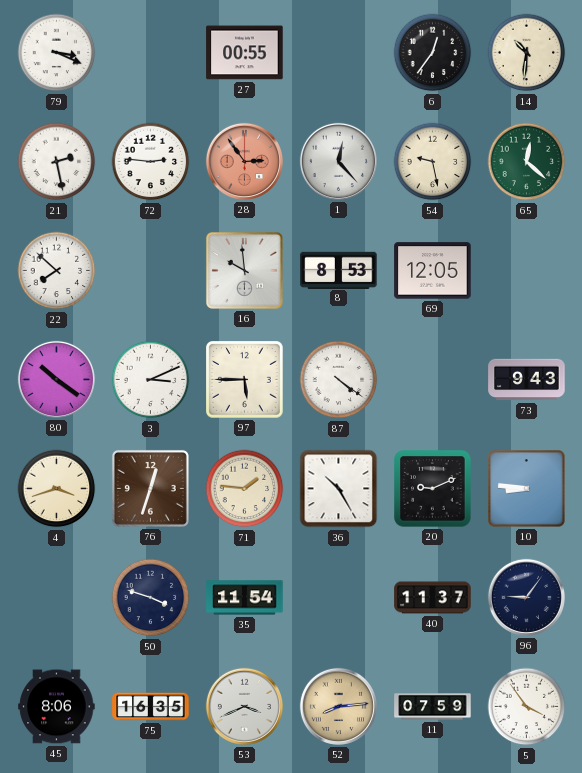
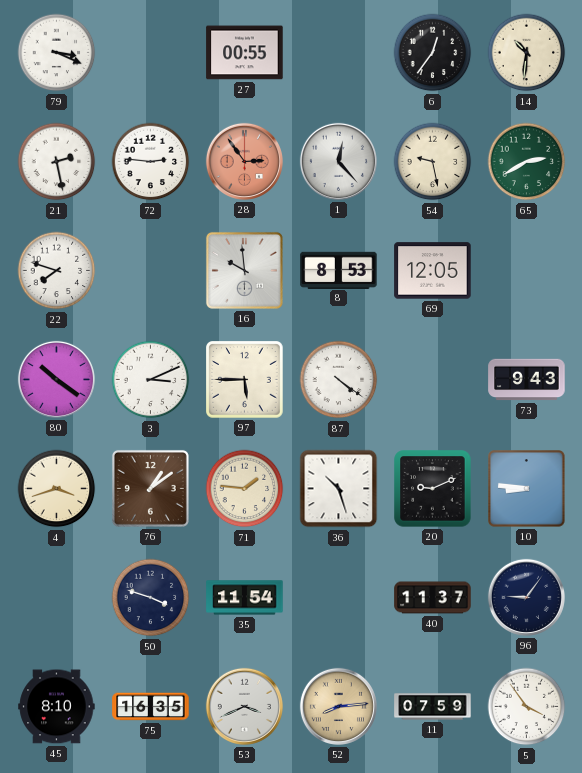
65: 12:22 -> 2:40 (527, 162)
22: 7:52 -> 7:48 (57, 271)
76: 12:33 -> 1:09 (150, 488)
36: 10:25 -> 10:27 (339, 489)
45: 8:06 -> 8:10 (57, 707)
